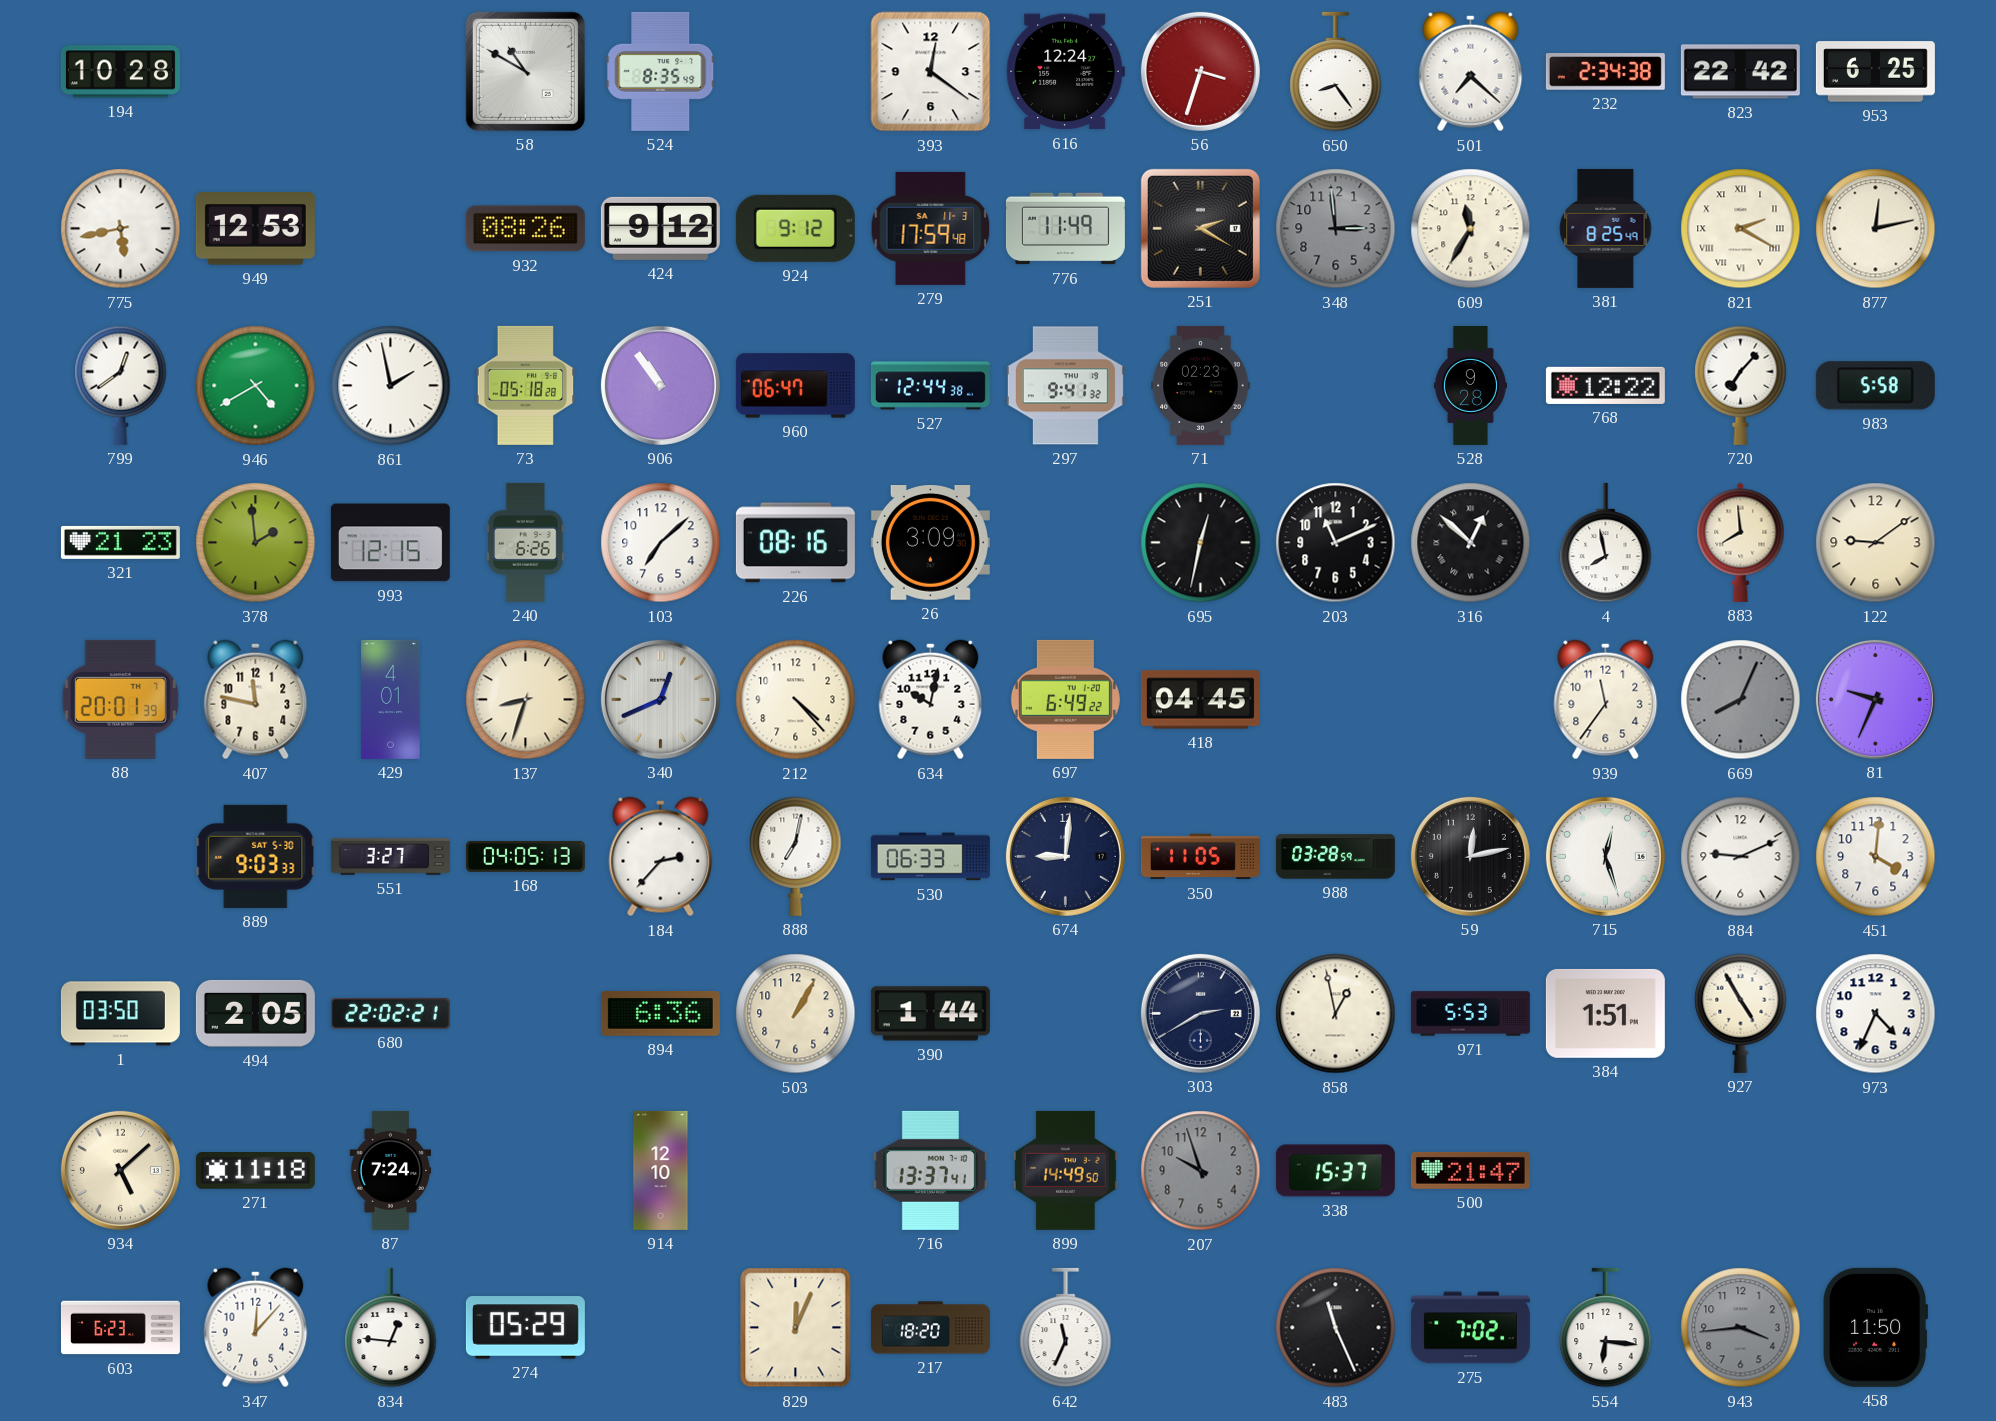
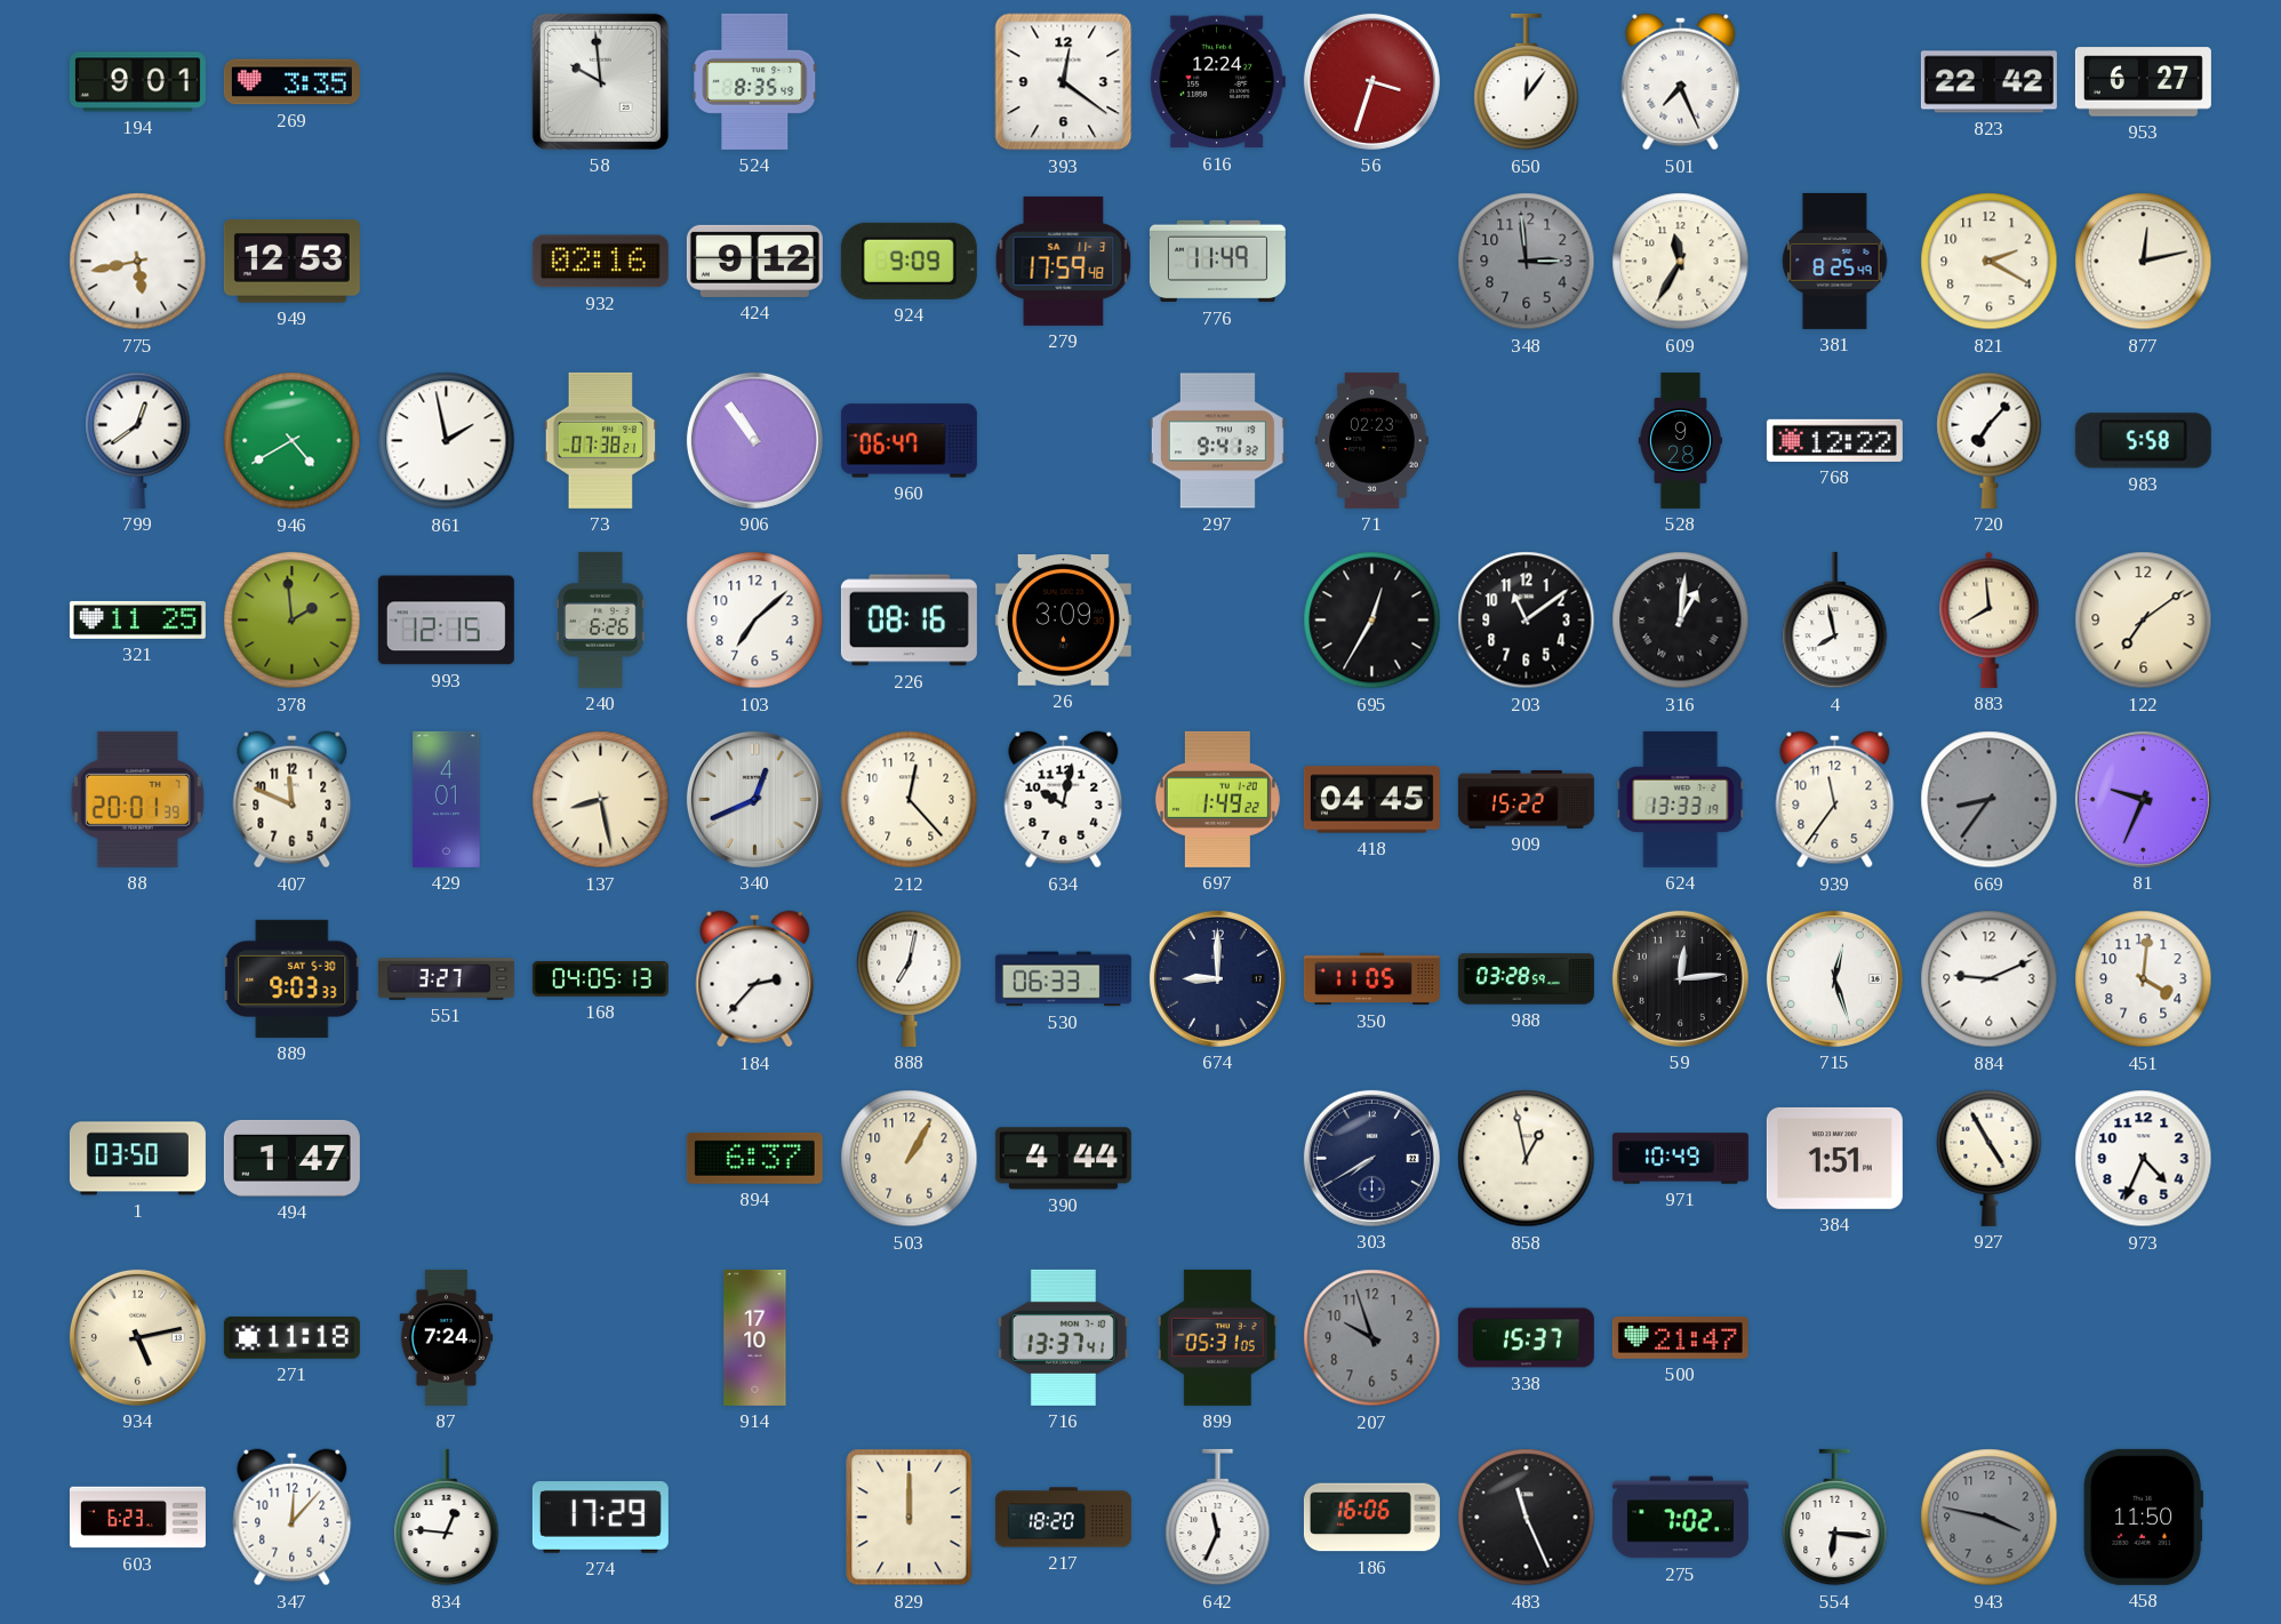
194: 10:28 -> 9:01 (137, 82)
269: none -> 3:35 (291, 82)
58: 10:50 -> 9:59 (600, 81)
650: 8:24 -> 12:06 (1527, 82)
501: 7:22 -> 7:26 (1681, 82)
232: 2:34 -> none (1605, 72)
953: 6:25 -> 6:27 (2143, 82)
932: 08:26 -> 02:16 (600, 262)
924: 9:12 -> 9:09 (909, 261)
251: 2:20 -> none (1200, 228)
821 numerals: Roman -> Arabic (1990, 262)
73: 05:18 -> 07:38 (601, 440)
527: 12:44 -> none (930, 386)
321: 21:23 -> 11:25 (137, 619)
695: 12:32 -> 12:35 (1372, 621)
203: 11:11 -> 11:09 (1527, 621)
316: 12:52 -> 1:01 (1681, 621)
122: 9:09 -> 7:09 (2144, 621)
407: 11:47 -> 11:49 (293, 800)
137: 8:33 -> 8:28 (601, 800)
212: 4:23 -> 12:23 (910, 800)
697: 6:49 -> 1:49 (1217, 799)
909: none -> 15:22 (1526, 799)
624: none -> 13:33 (1681, 799)
669: 8:04 -> 8:36 (1990, 800)
674: 9:01 -> 9:00 (1217, 978)
59: 12:13 -> 12:14 (1680, 978)
494: 2:05 -> 1:47 (291, 1158)
680: 22:02 -> none (390, 1013)
894: 6:36 -> 6:37 (754, 1158)
390: 1:44 -> 4:44 (1063, 1159)
303: 2:40 -> 7:40 (1371, 1158)
971: 5:53 -> 10:49 (1680, 1159)
934: 5:08 -> 5:13 (137, 1337)
914: 12:10 -> 17:10 (755, 1337)
899: 14:49 -> 05:31 (1217, 1337)
274: 05:29 -> 17:29 (600, 1518)
829: 12:04 -> 12:00 (910, 1518)
186: none -> 16:06 (1371, 1518)
943: 3:44 -> 3:47 (1990, 1518)
